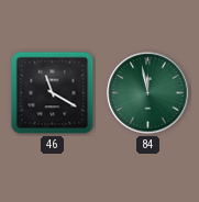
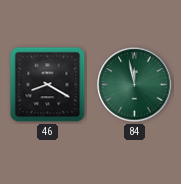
46: 11:20 -> 8:20 (48, 85)
